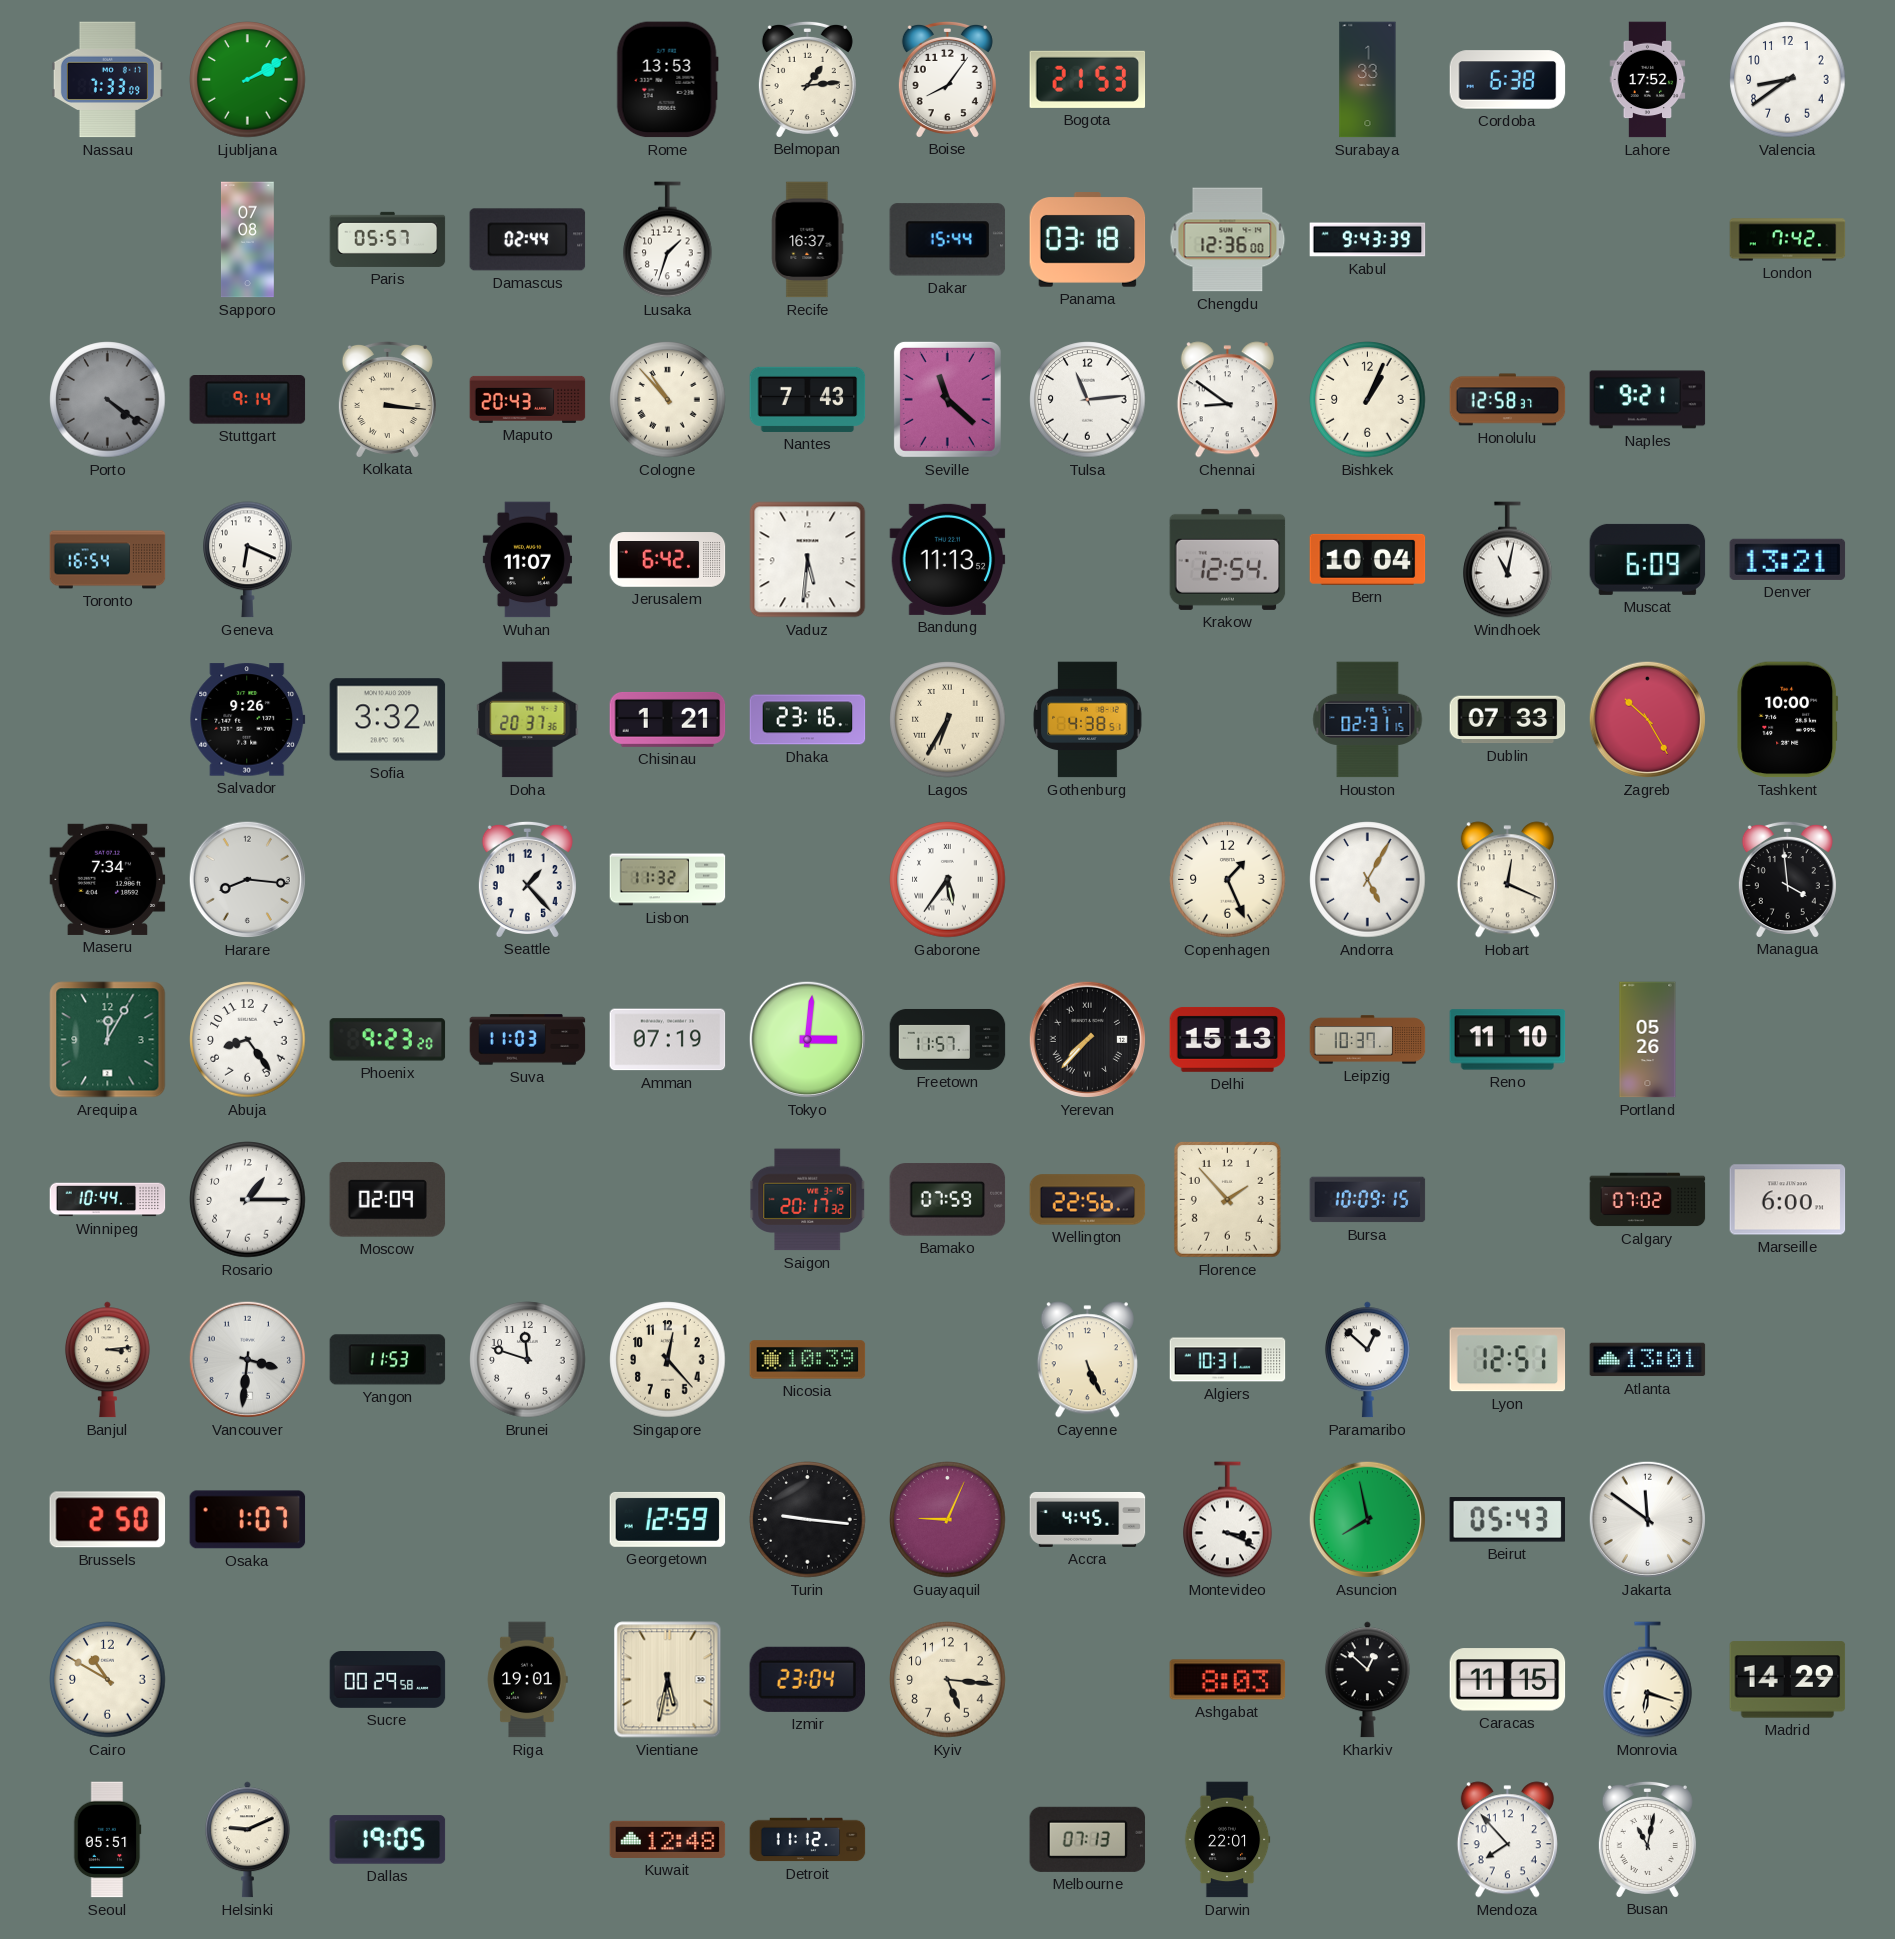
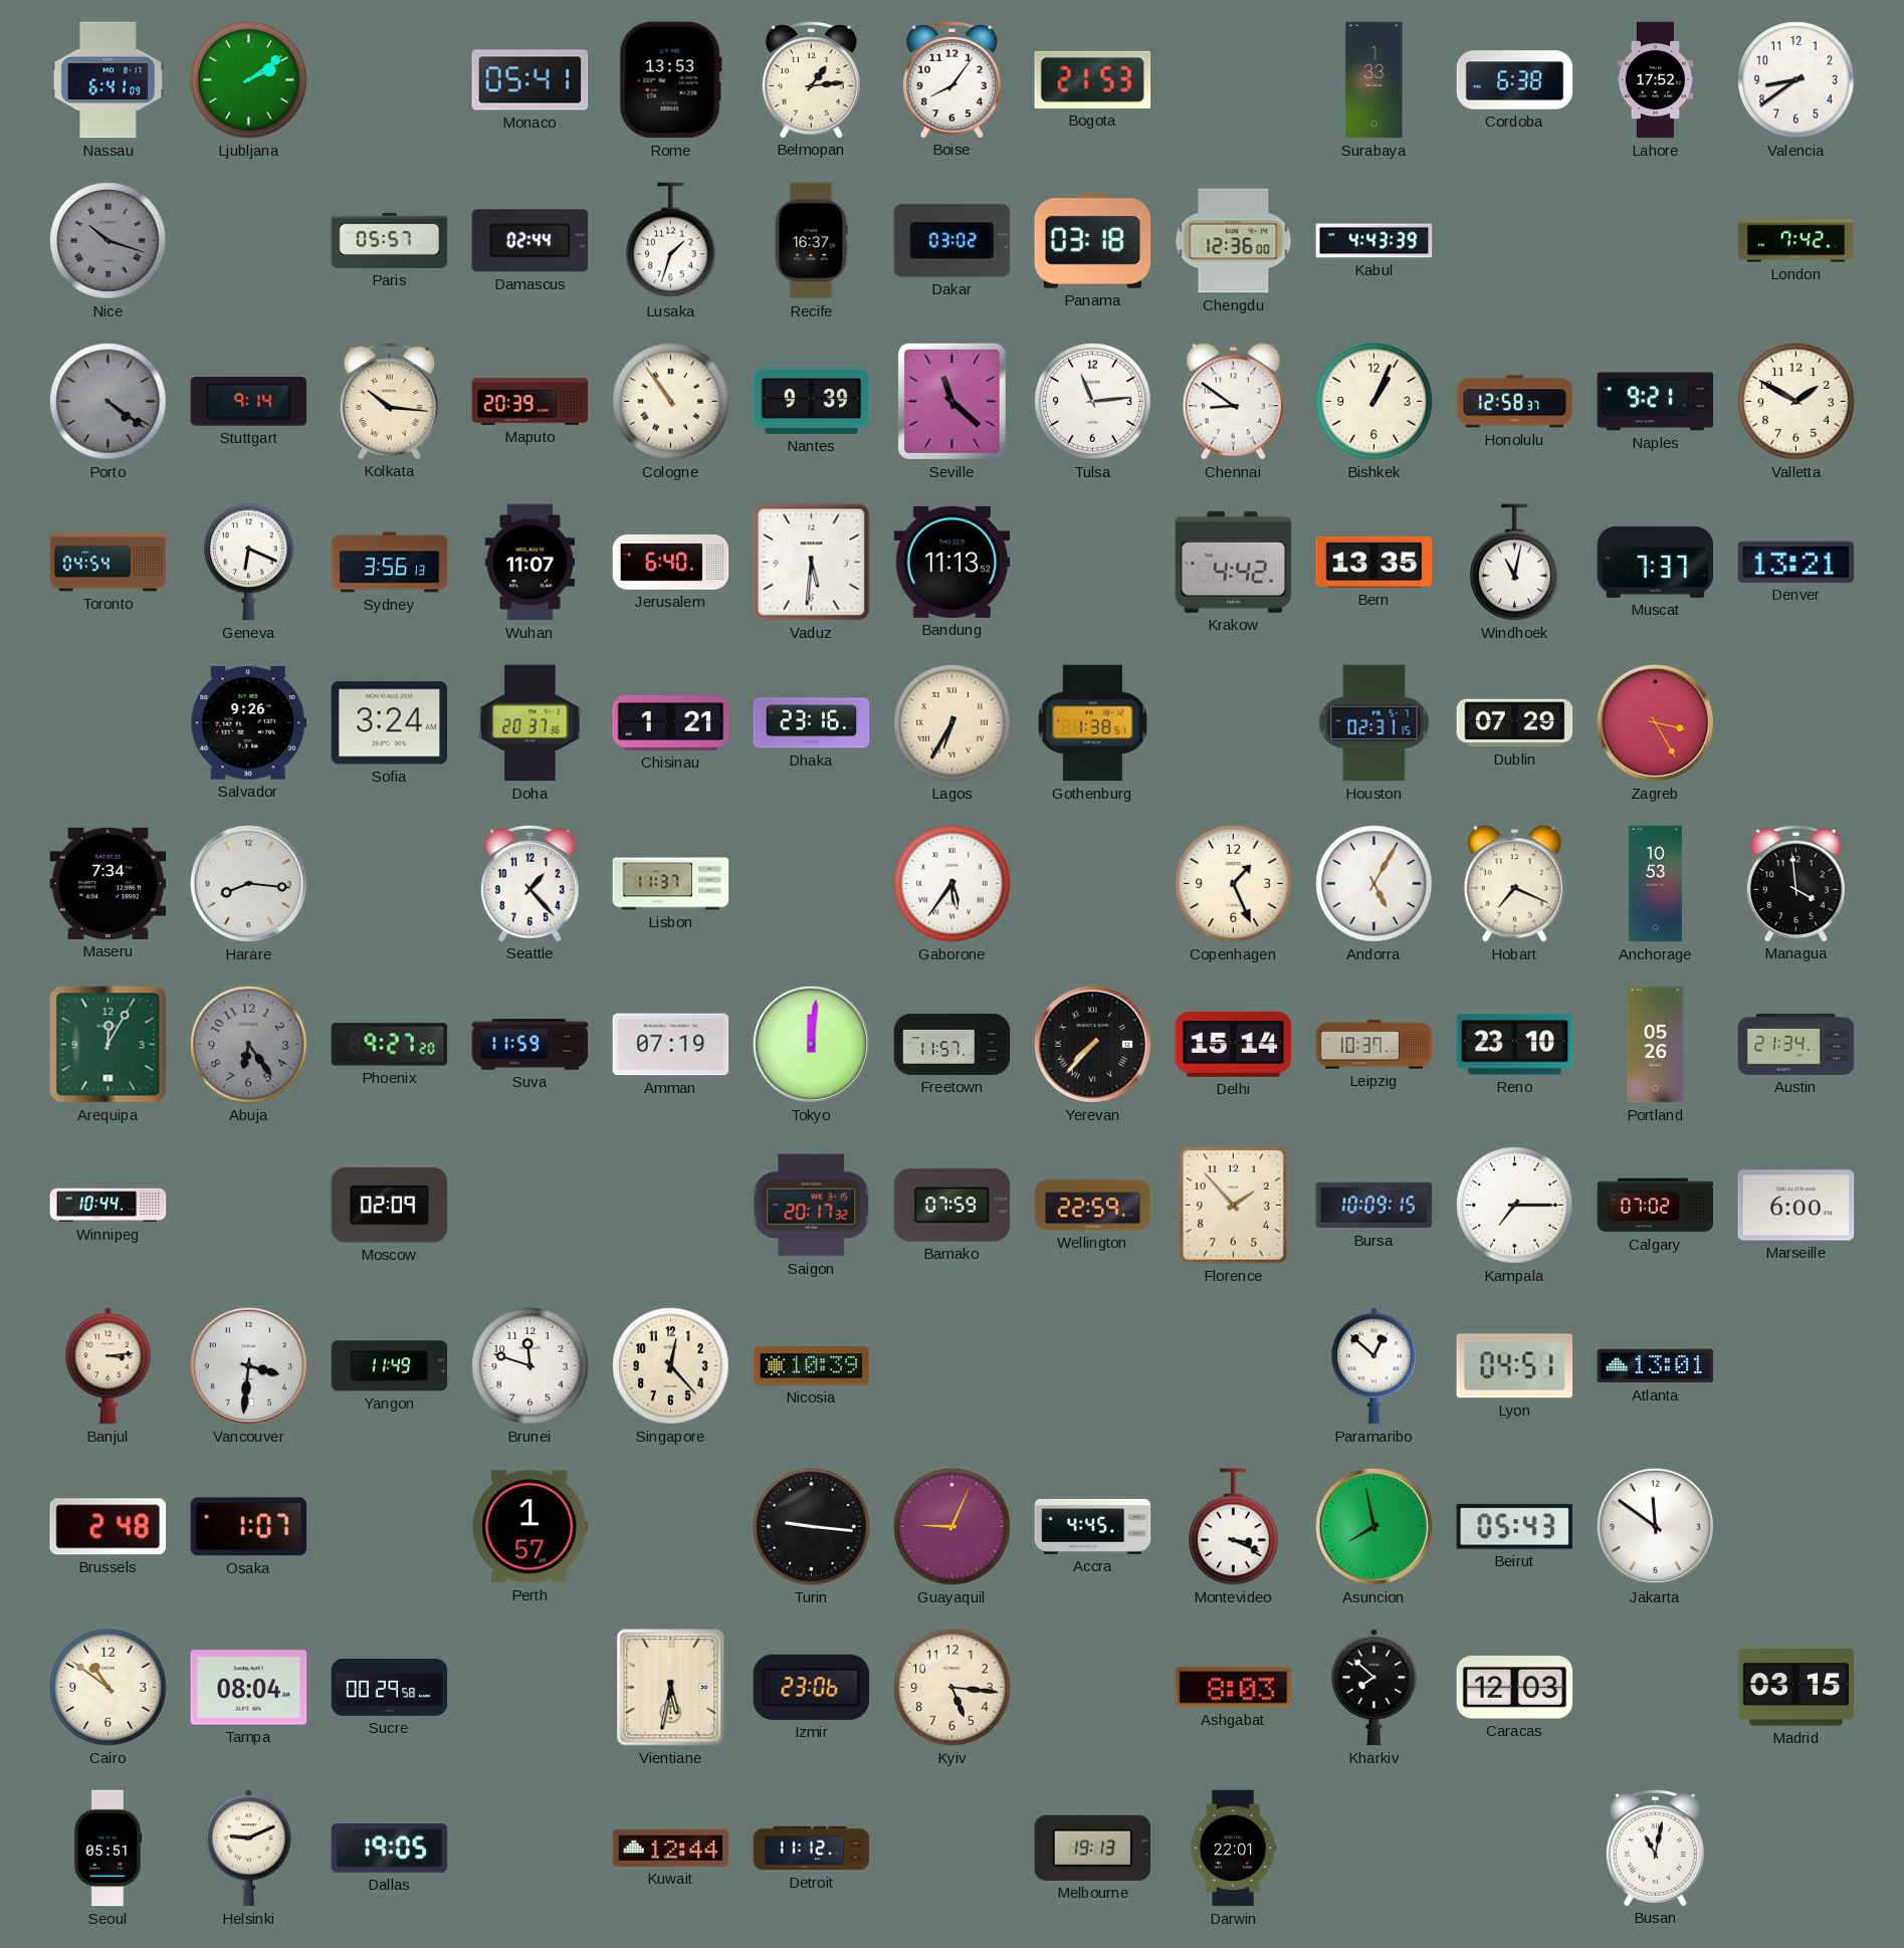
Nassau: 7:33 -> 6:41 (108, 80)
Ljubljana: 2:10 -> 2:09 (249, 80)
Monaco: none -> 05:41 (531, 80)
Nice: none -> 10:18 (109, 241)
Sapporo: 07:08 -> none (247, 240)
Dakar: 15:44 -> 03:02 (953, 241)
Kabul: 9:43 -> 4:43 (1374, 241)
Kolkata: 3:16 -> 10:16 (389, 401)
Maputo: 20:43 -> 20:39 (531, 401)
Cologne: 10:53 -> 10:54 (671, 402)
Nantes: 7:43 -> 9:39 (812, 401)
Valletta: none -> 1:50 (1796, 402)
Toronto: 16:54 -> 04:54 (109, 563)
Sydney: none -> 3:56 (390, 563)
Jerusalem: 6:42 -> 6:40 (671, 563)
Krakow: 12:54 -> 4:42 (1234, 562)
Bern: 10:04 -> 13:35 (1374, 562)
Muscat: 6:09 -> 7:37 (1656, 562)
Sofia: 3:32 -> 3:24 (390, 723)
Gothenburg: 4:38 -> 1:38 (1093, 723)
Dublin: 07:33 -> 07:29 (1515, 723)
Zagreb: 10:25 -> 3:25 (1655, 722)
Tashkent: 10:00 -> none (1788, 720)
Lisbon: 11:32 -> 11:37 (671, 884)
Hobart: 12:19 -> 7:19 (1514, 884)
Anchorage: none -> 10:53 (1655, 884)
Abuja: 8:24 -> 6:24 (249, 1045)
Abuja dial: white -> grey (249, 1045)
Phoenix: 9:23 -> 9:27 (390, 1045)
Suva: 11:03 -> 11:59 (531, 1045)
Tokyo: 3:01 -> 12:01 (811, 1044)
Delhi: 15:13 -> 15:14 (1234, 1044)
Reno: 11:10 -> 23:10 (1515, 1045)
Austin: none -> 21:34 (1796, 1044)
Rosario: 1:15 -> none (248, 1200)
Wellington: 22:56 -> 22:59 (1093, 1206)
Kampala: none -> 7:15 (1515, 1206)
Yangon: 11:53 -> 11:49 (390, 1366)
Cayenne: 5:26 -> none (1087, 1360)
Algiers: 10:31 -> none (1228, 1360)
Lyon: 12:51 -> 04:51 (1515, 1366)
Brussels: 2:50 -> 2:48 (109, 1527)
Perth: none -> 1:57 (531, 1527)
Georgetown: 12:59 -> none (668, 1519)
Cairo: 10:50 -> 10:51 (109, 1688)
Tampa: none -> 08:04 (249, 1688)
Riga: 19:01 -> none (527, 1680)
Izmir: 23:04 -> 23:06 (812, 1687)
Kharkiv: 12:52 -> 7:52 (1373, 1688)
Caracas: 11:15 -> 12:03 (1515, 1688)
Monrovia: 6:18 -> none (1648, 1680)
Madrid: 14:29 -> 03:15 (1796, 1688)
Kuwait: 12:48 -> 12:44 (671, 1848)
Melbourne: 07:13 -> 19:13 (1093, 1848)
Mendoza: 7:53 -> none (1507, 1840)
